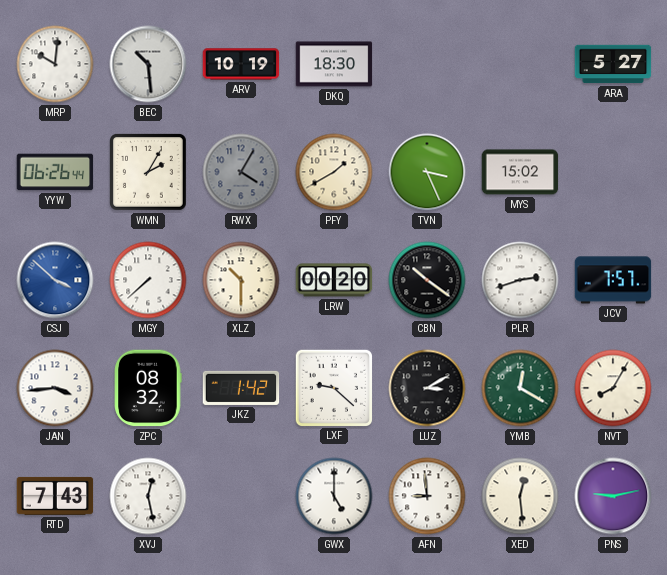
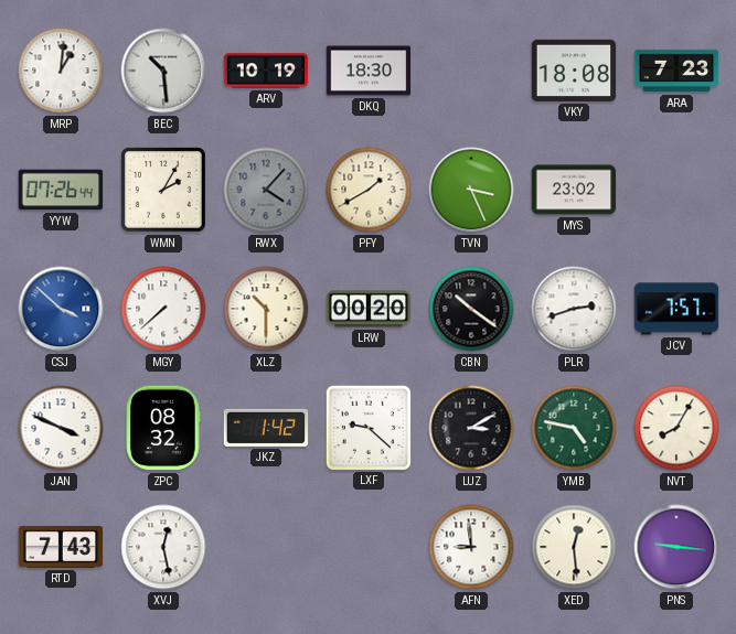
MRP: 10:01 -> 1:01 (61, 71)
VKY: none -> 18:08 (574, 71)
ARA: 5:27 -> 7:23 (676, 71)
YYW: 06:26 -> 07:26 (61, 190)
RWX: 4:05 -> 4:07 (266, 190)
MYS: 15:02 -> 23:02 (574, 190)
JAN: 3:44 -> 3:49 (61, 428)
YMB: 12:20 -> 4:47 (574, 428)
GWX: 5:00 -> none (334, 496)
PNS: 9:13 -> 9:16 (676, 547)
